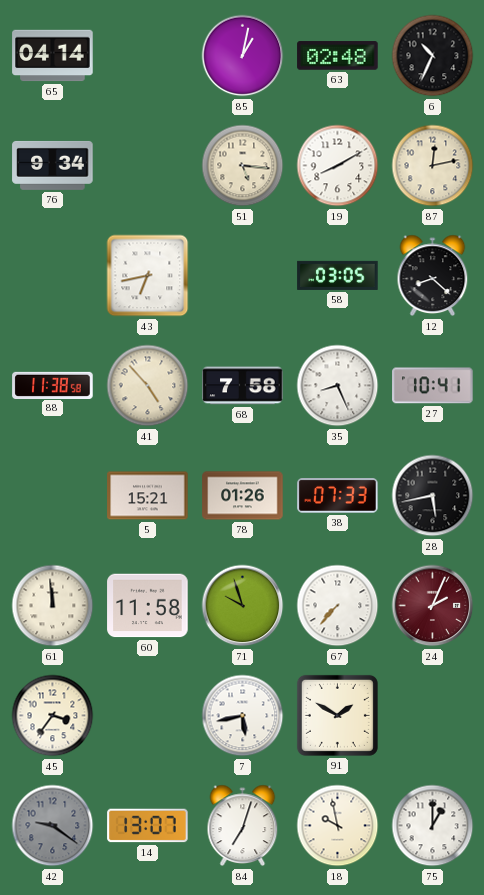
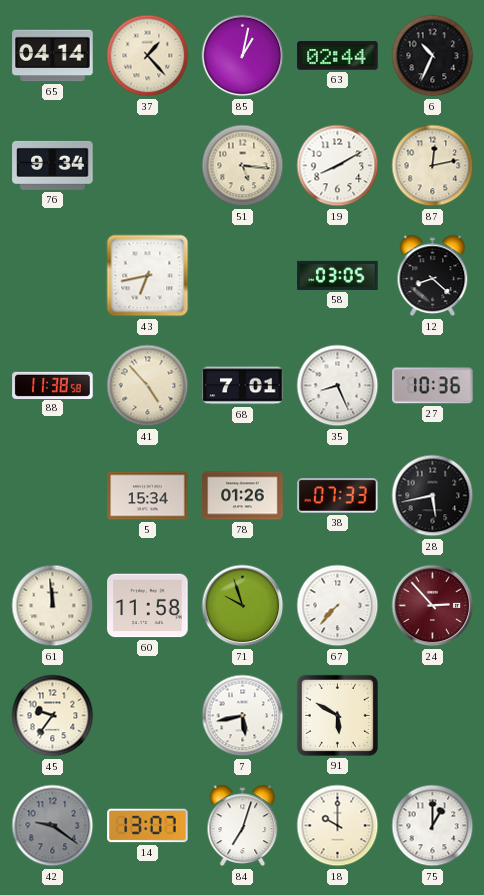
37: none -> 1:23 (148, 56)
63: 02:48 -> 02:44 (338, 56)
68: 7:58 -> 7:01 (243, 386)
27: 10:41 -> 10:36 (433, 386)
5: 15:21 -> 15:34 (148, 496)
24: 2:04 -> 2:53 (433, 606)
45: 3:36 -> 9:36 (53, 716)
91: 1:50 -> 5:50 (337, 715)
18: 9:58 -> 10:00 (338, 826)
